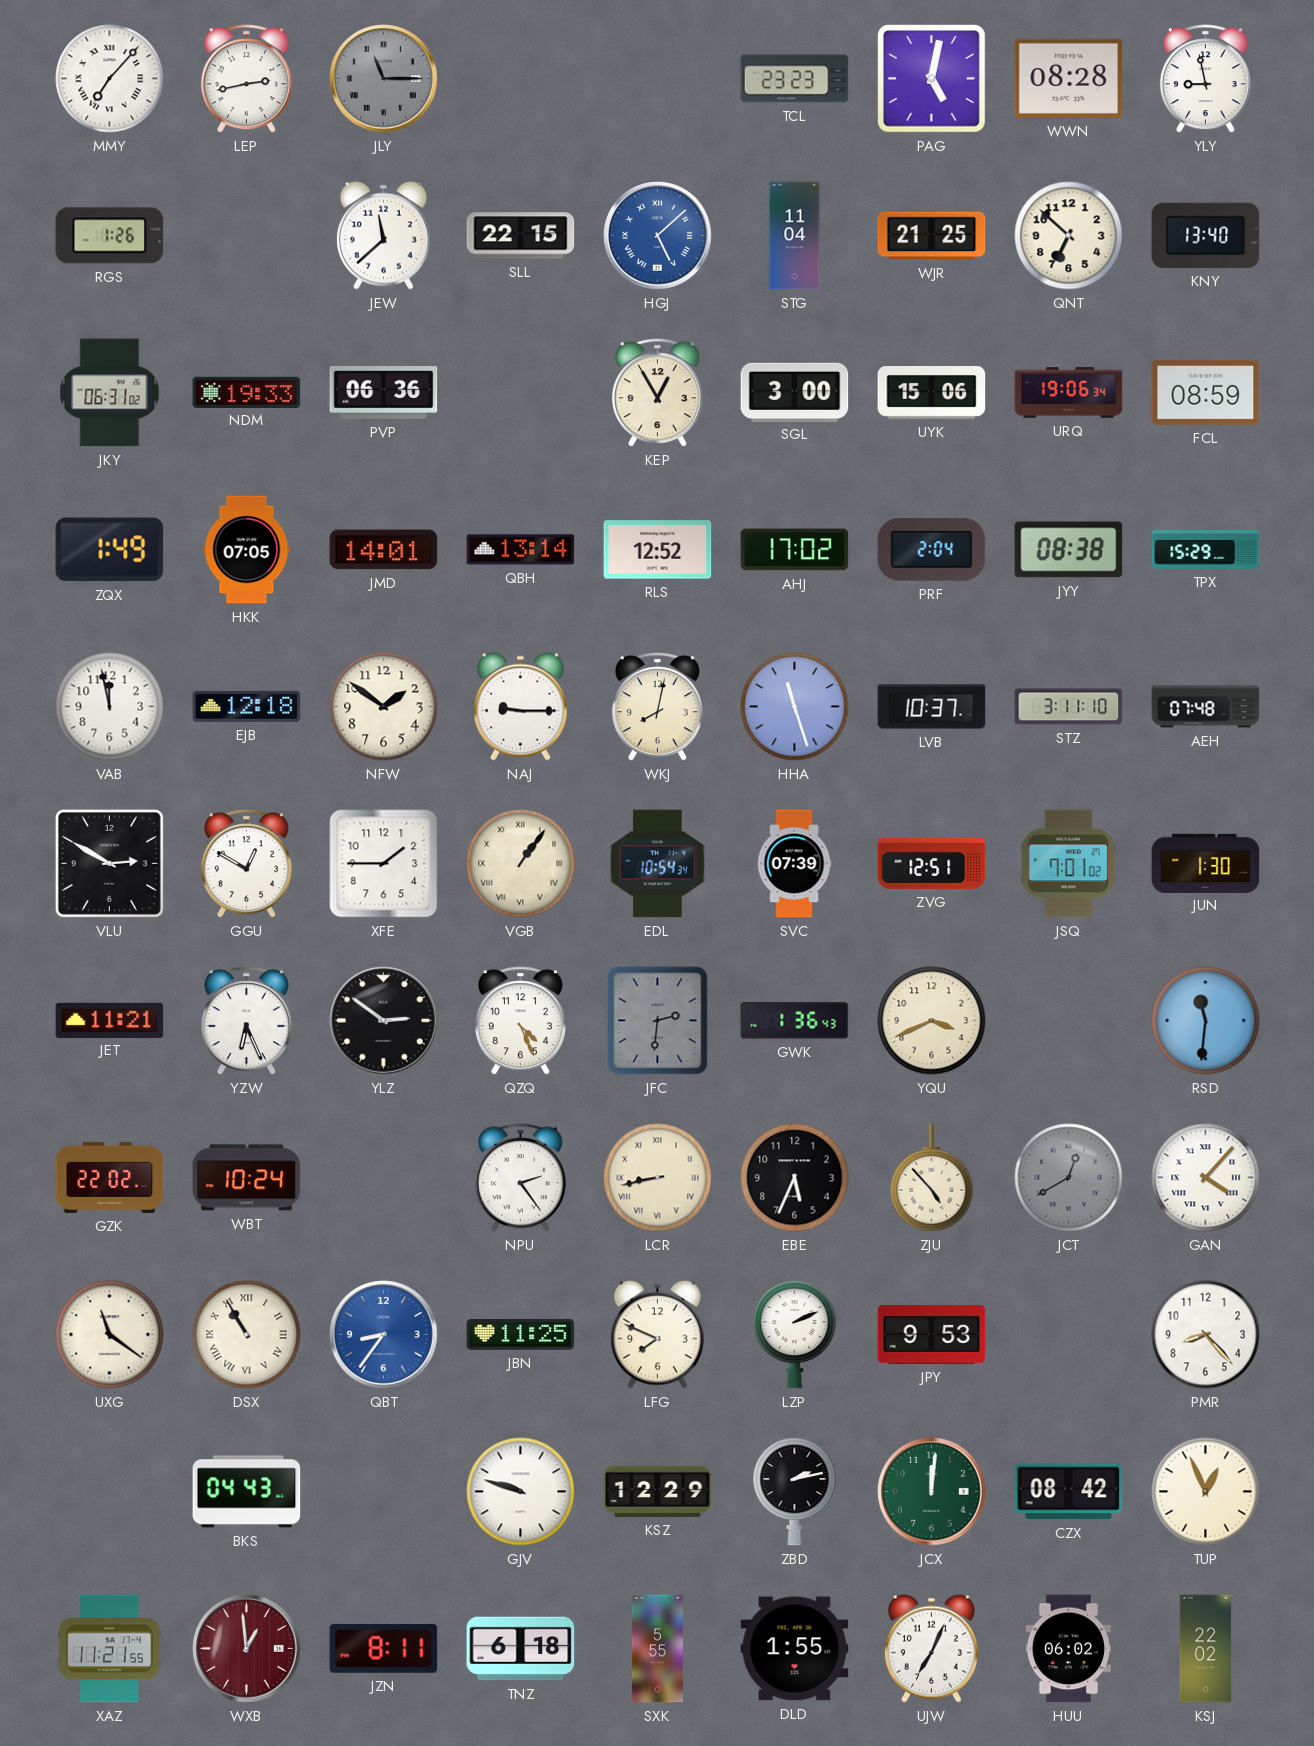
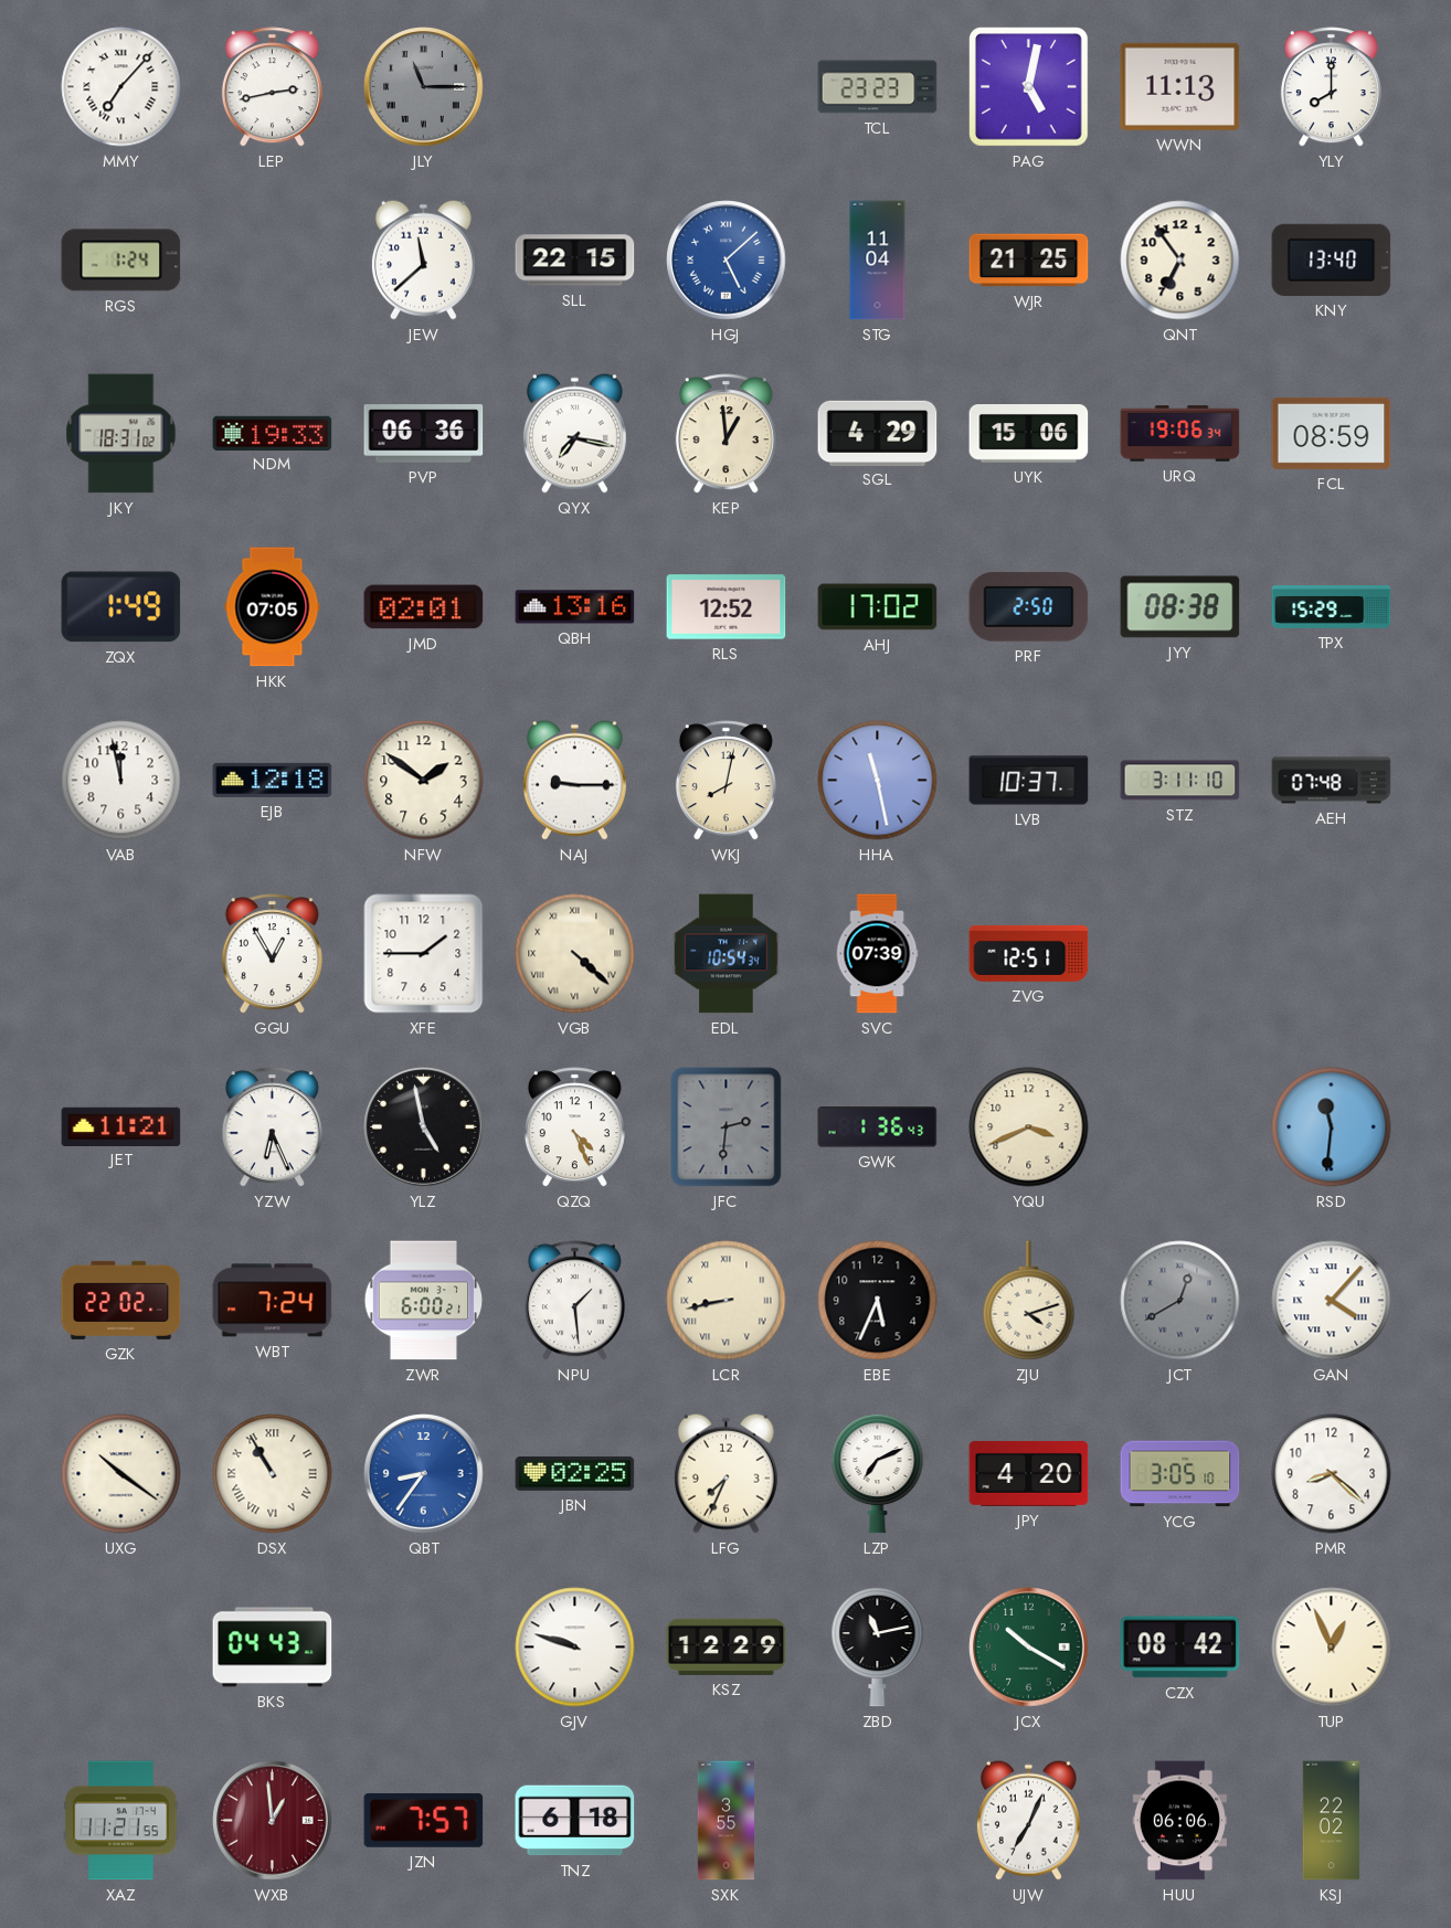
WWN: 08:28 -> 11:13 (1180, 86)
YLY: 8:58 -> 8:00 (1331, 87)
RGS: 1:26 -> 1:24 (121, 261)
QNT: 6:52 -> 6:54 (1180, 261)
JKY: 06:31 -> 18:31 (121, 434)
QYX: none -> 7:17 (574, 433)
KEP: 12:55 -> 12:59 (725, 434)
SGL: 3:00 -> 4:29 (878, 433)
JMD: 14:01 -> 02:01 (424, 607)
QBH: 13:14 -> 13:16 (575, 607)
PRF: 2:04 -> 2:50 (1029, 607)
HHA: 11:27 -> 11:28 (878, 781)
VLU: 2:50 -> none (109, 863)
GGU: 12:50 -> 12:55 (272, 954)
VGB: 1:06 -> 4:22 (575, 954)
JSQ: 7:01 -> none (1068, 864)
JUN: 1:30 -> none (1206, 863)
YLZ: 2:51 -> 4:58 (424, 1127)
WBT: 10:24 -> 7:24 (273, 1301)
ZWR: none -> 6:00 (424, 1301)
NPU: 2:24 -> 1:29 (574, 1301)
ZJU: 4:53 -> 4:12 (1029, 1301)
UXG: 11:21 -> 10:21 (121, 1474)
JBN: 11:25 -> 02:25 (575, 1473)
LFG: 7:49 -> 7:34 (725, 1473)
LZP: 2:11 -> 7:11 (878, 1473)
JPY: 9:53 -> 4:20 (1029, 1473)
YCG: none -> 3:05 (1180, 1474)
PMR: 8:23 -> 8:22 (1332, 1474)
ZBD: 2:13 -> 11:13 (878, 1646)
JCX: 12:01 -> 10:20 (1029, 1648)
JZN: 8:11 -> 7:57 (424, 1820)
SXK: 5:55 -> 3:55 (725, 1821)
DLD: 1:55 -> none (795, 1649)
HUU: 06:02 -> 06:06 (1179, 1821)
